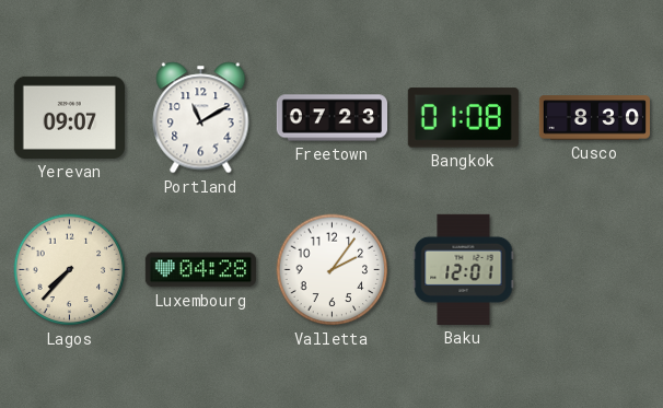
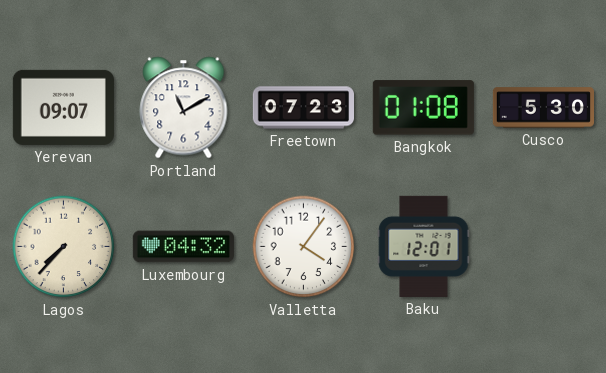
Cusco: 8:30 -> 5:30 (543, 108)
Luxembourg: 04:28 -> 04:32 (183, 247)
Valletta: 2:06 -> 4:06 (304, 247)
